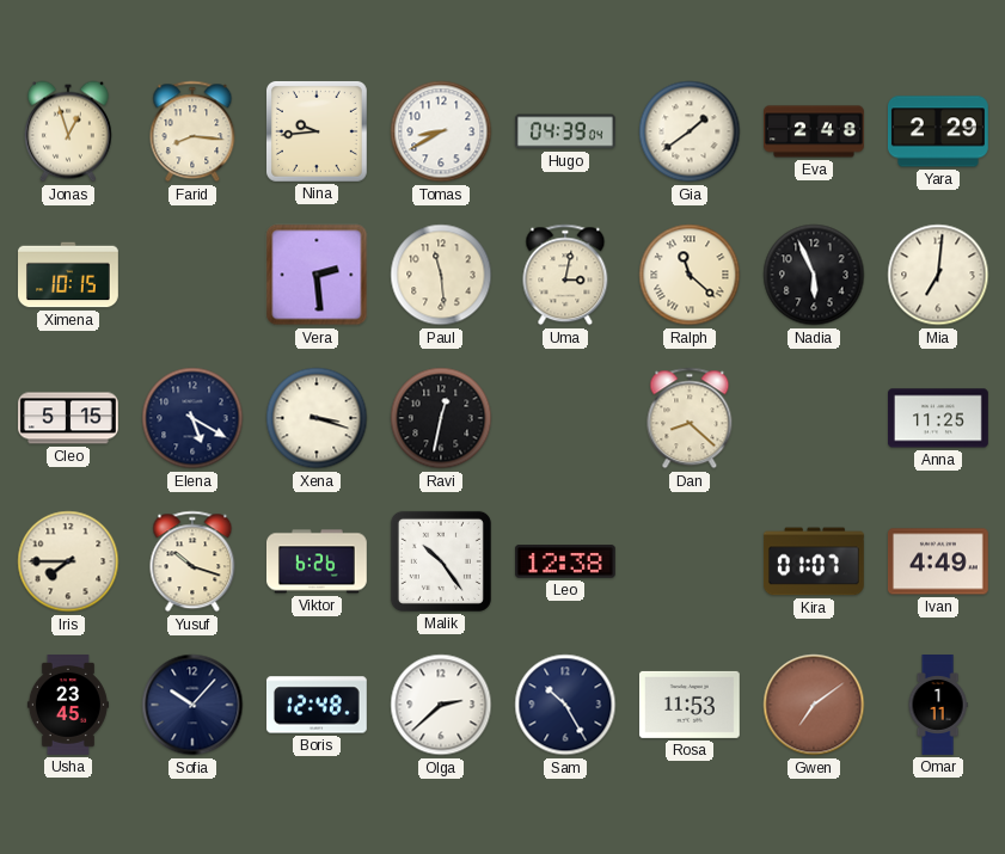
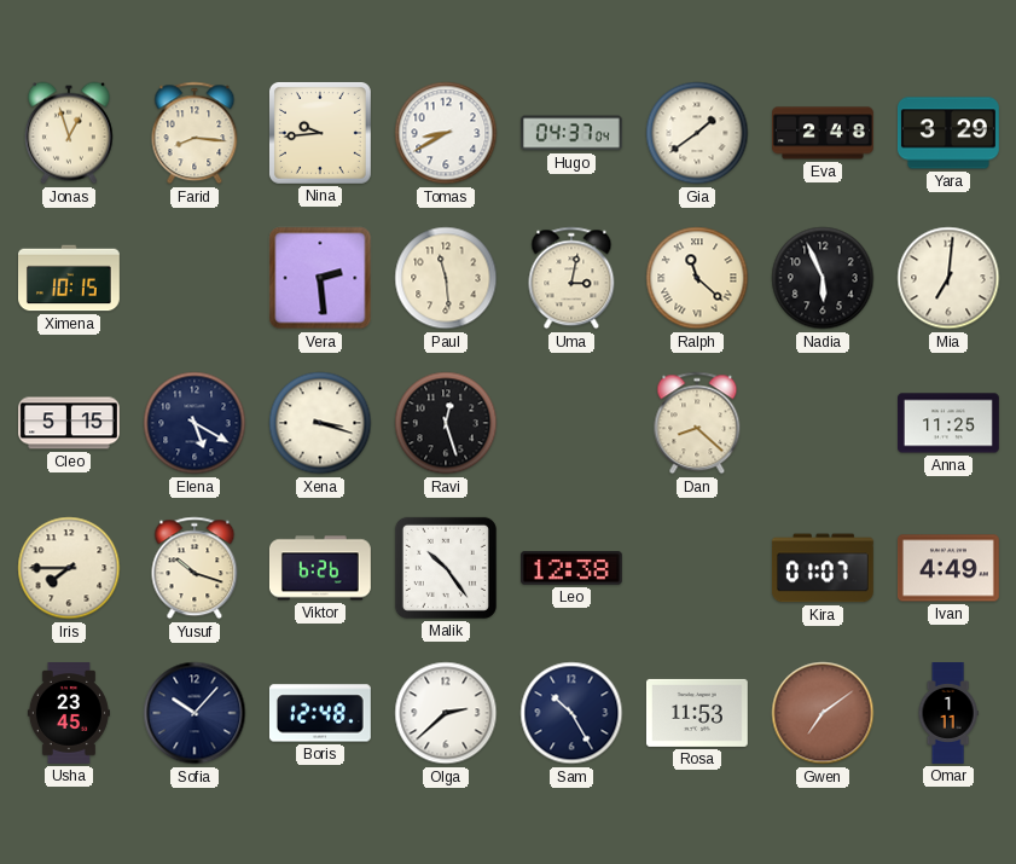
Hugo: 04:39 -> 04:37 (573, 133)
Yara: 2:29 -> 3:29 (948, 133)
Ravi: 12:32 -> 12:27 (446, 423)
